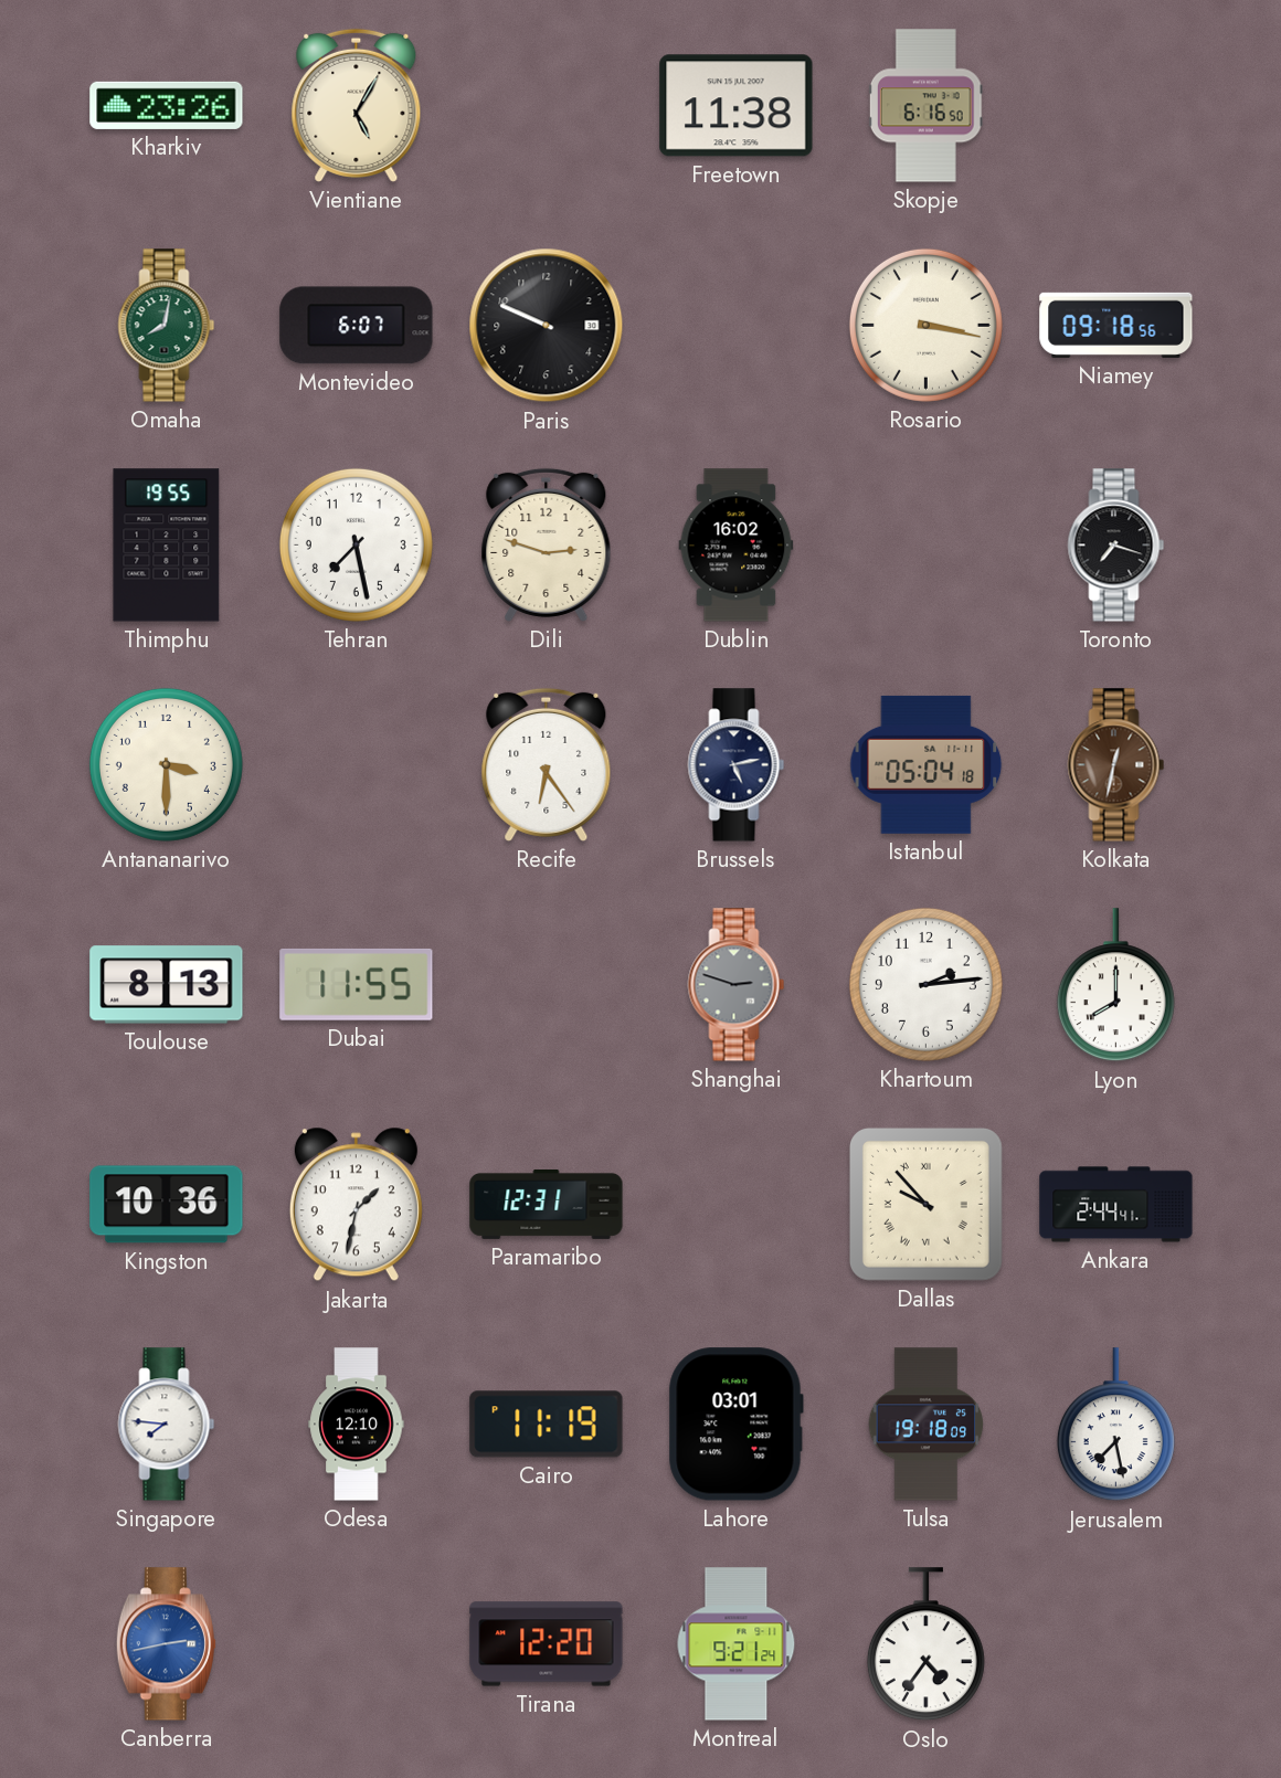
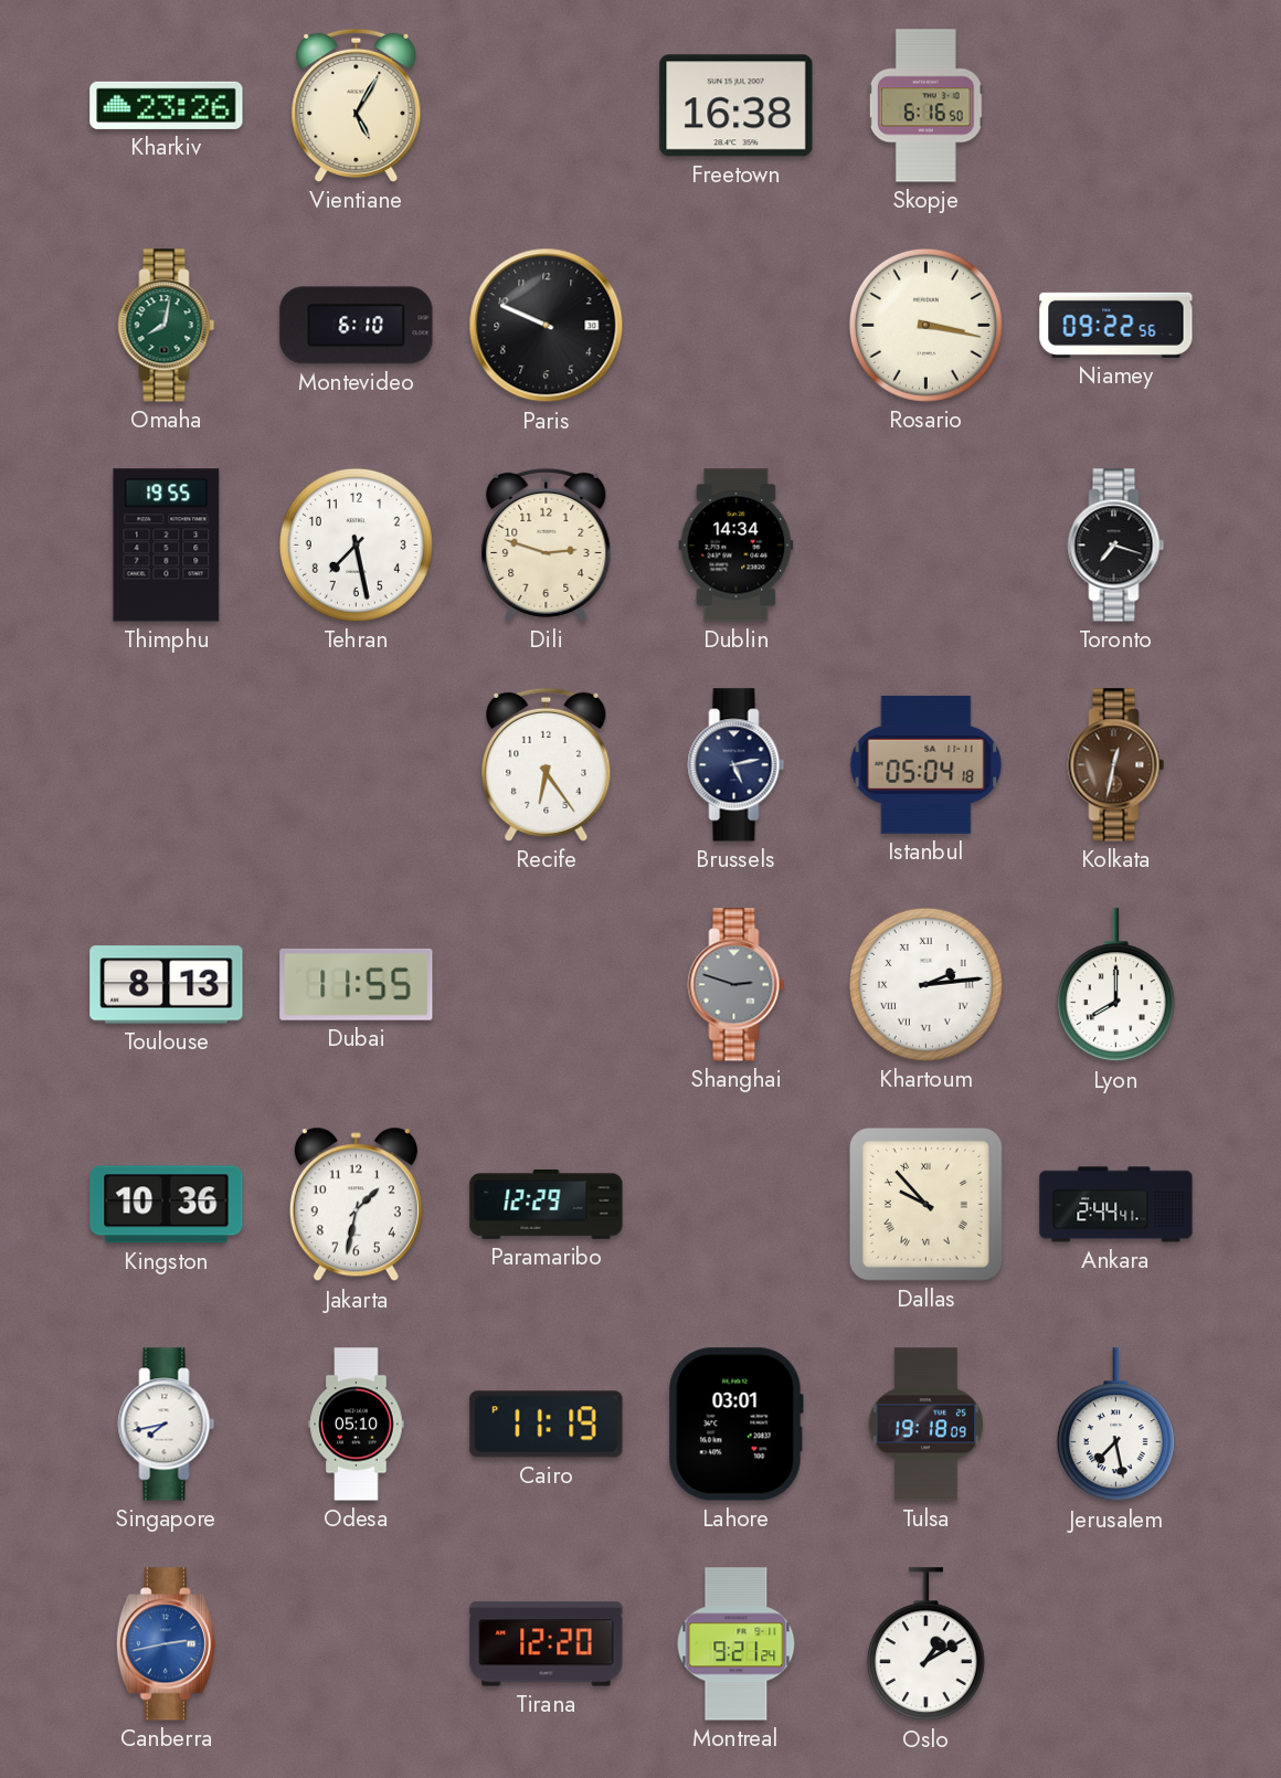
Freetown: 11:38 -> 16:38 (737, 106)
Montevideo: 6:07 -> 6:10 (357, 326)
Niamey: 09:18 -> 09:22 (1116, 325)
Dublin: 16:02 -> 14:34 (737, 546)
Antananarivo: 3:30 -> none (166, 764)
Khartoum numerals: Arabic -> Roman (925, 984)
Paramaribo: 12:31 -> 12:29 (547, 1204)
Singapore: 7:46 -> 7:43 (167, 1425)
Odesa: 12:10 -> 05:10 (357, 1425)
Oslo: 4:36 -> 1:10 (925, 1644)
